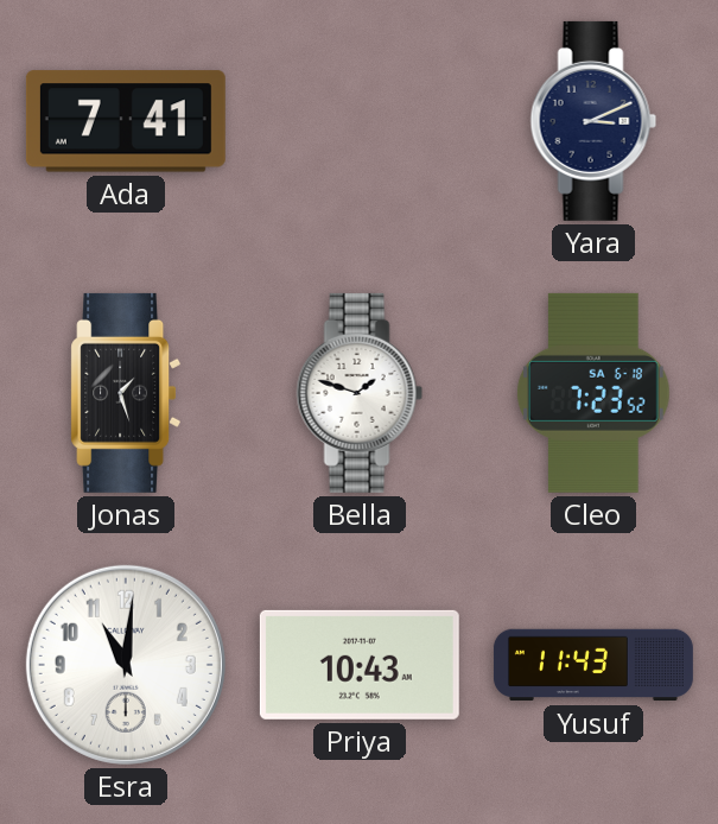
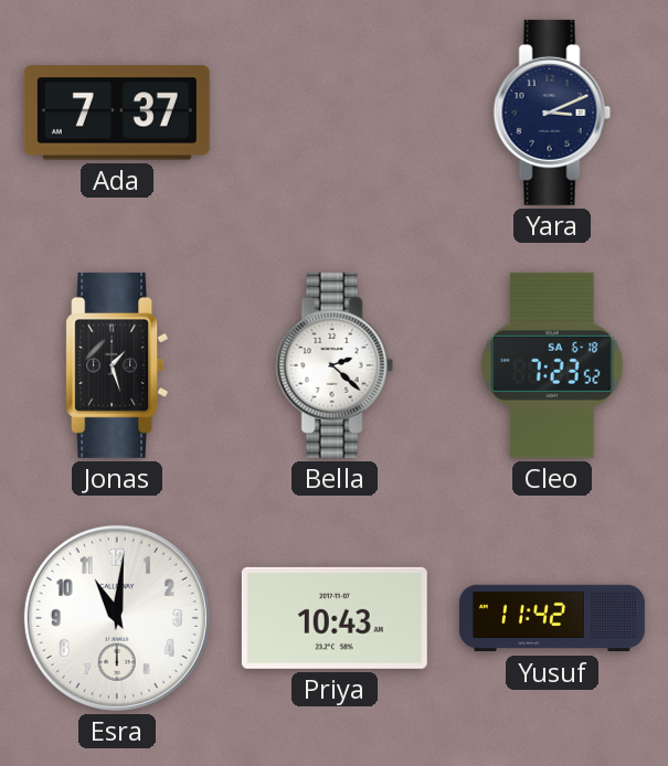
Ada: 7:41 -> 7:37 (117, 113)
Bella: 1:48 -> 2:22 (335, 365)
Yusuf: 11:43 -> 11:42 (552, 618)
